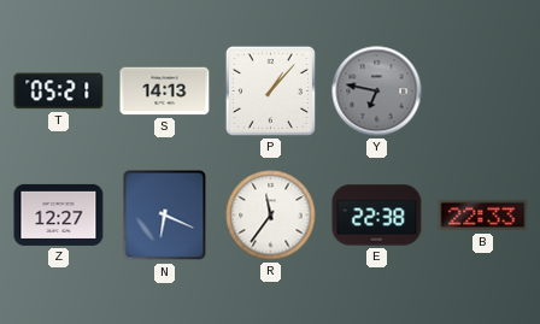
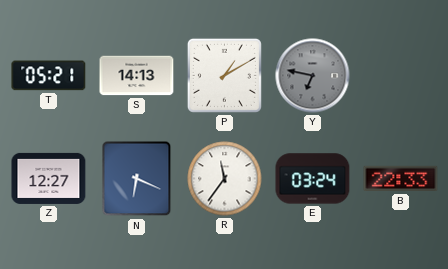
P: 1:07 -> 1:10 (224, 75)
E: 22:38 -> 03:24 (313, 179)
